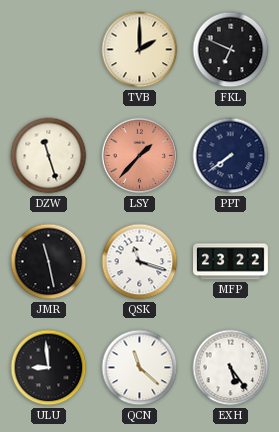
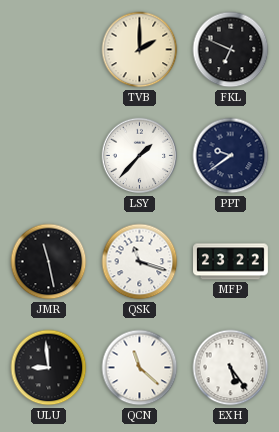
DZW: 11:27 -> none (49, 156)
LSY dial: salmon -> white (140, 156)
PPT: 7:39 -> 9:39 (231, 156)
